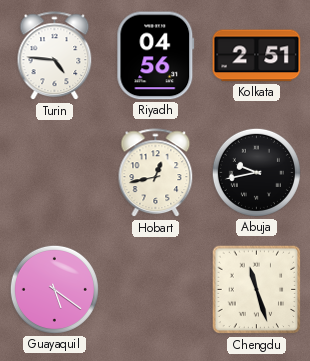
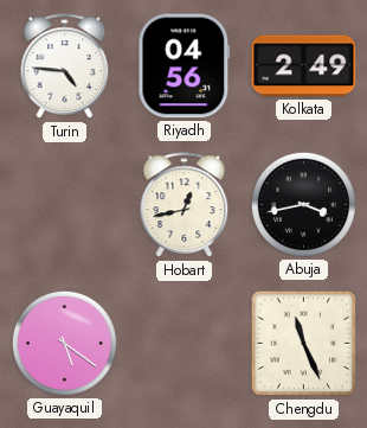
Kolkata: 2:51 -> 2:49 (304, 66)
Abuja: 9:43 -> 3:43 (303, 204)
Chengdu: 11:27 -> 11:26 (304, 344)
